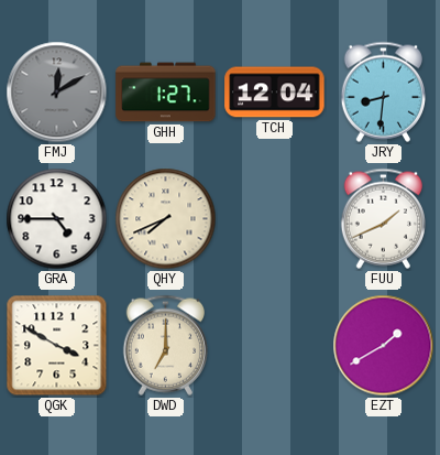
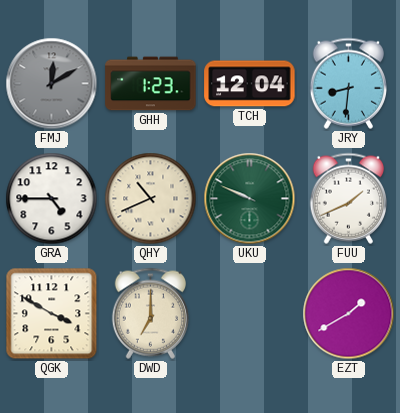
GHH: 1:27 -> 1:23 (151, 84)
QHY: 7:41 -> 10:41 (151, 199)
UKU: none -> 9:49 (250, 199)
